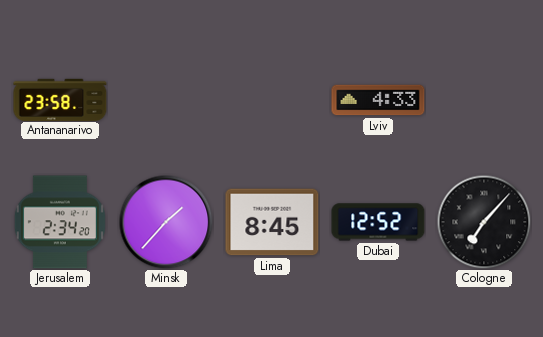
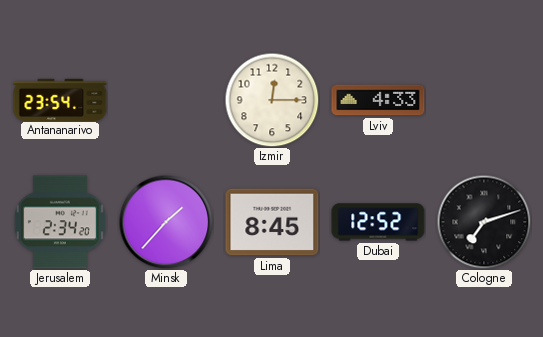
Antananarivo: 23:58 -> 23:54 (60, 99)
Izmir: none -> 12:15 (272, 100)
Cologne: 7:07 -> 7:12 (484, 222)
